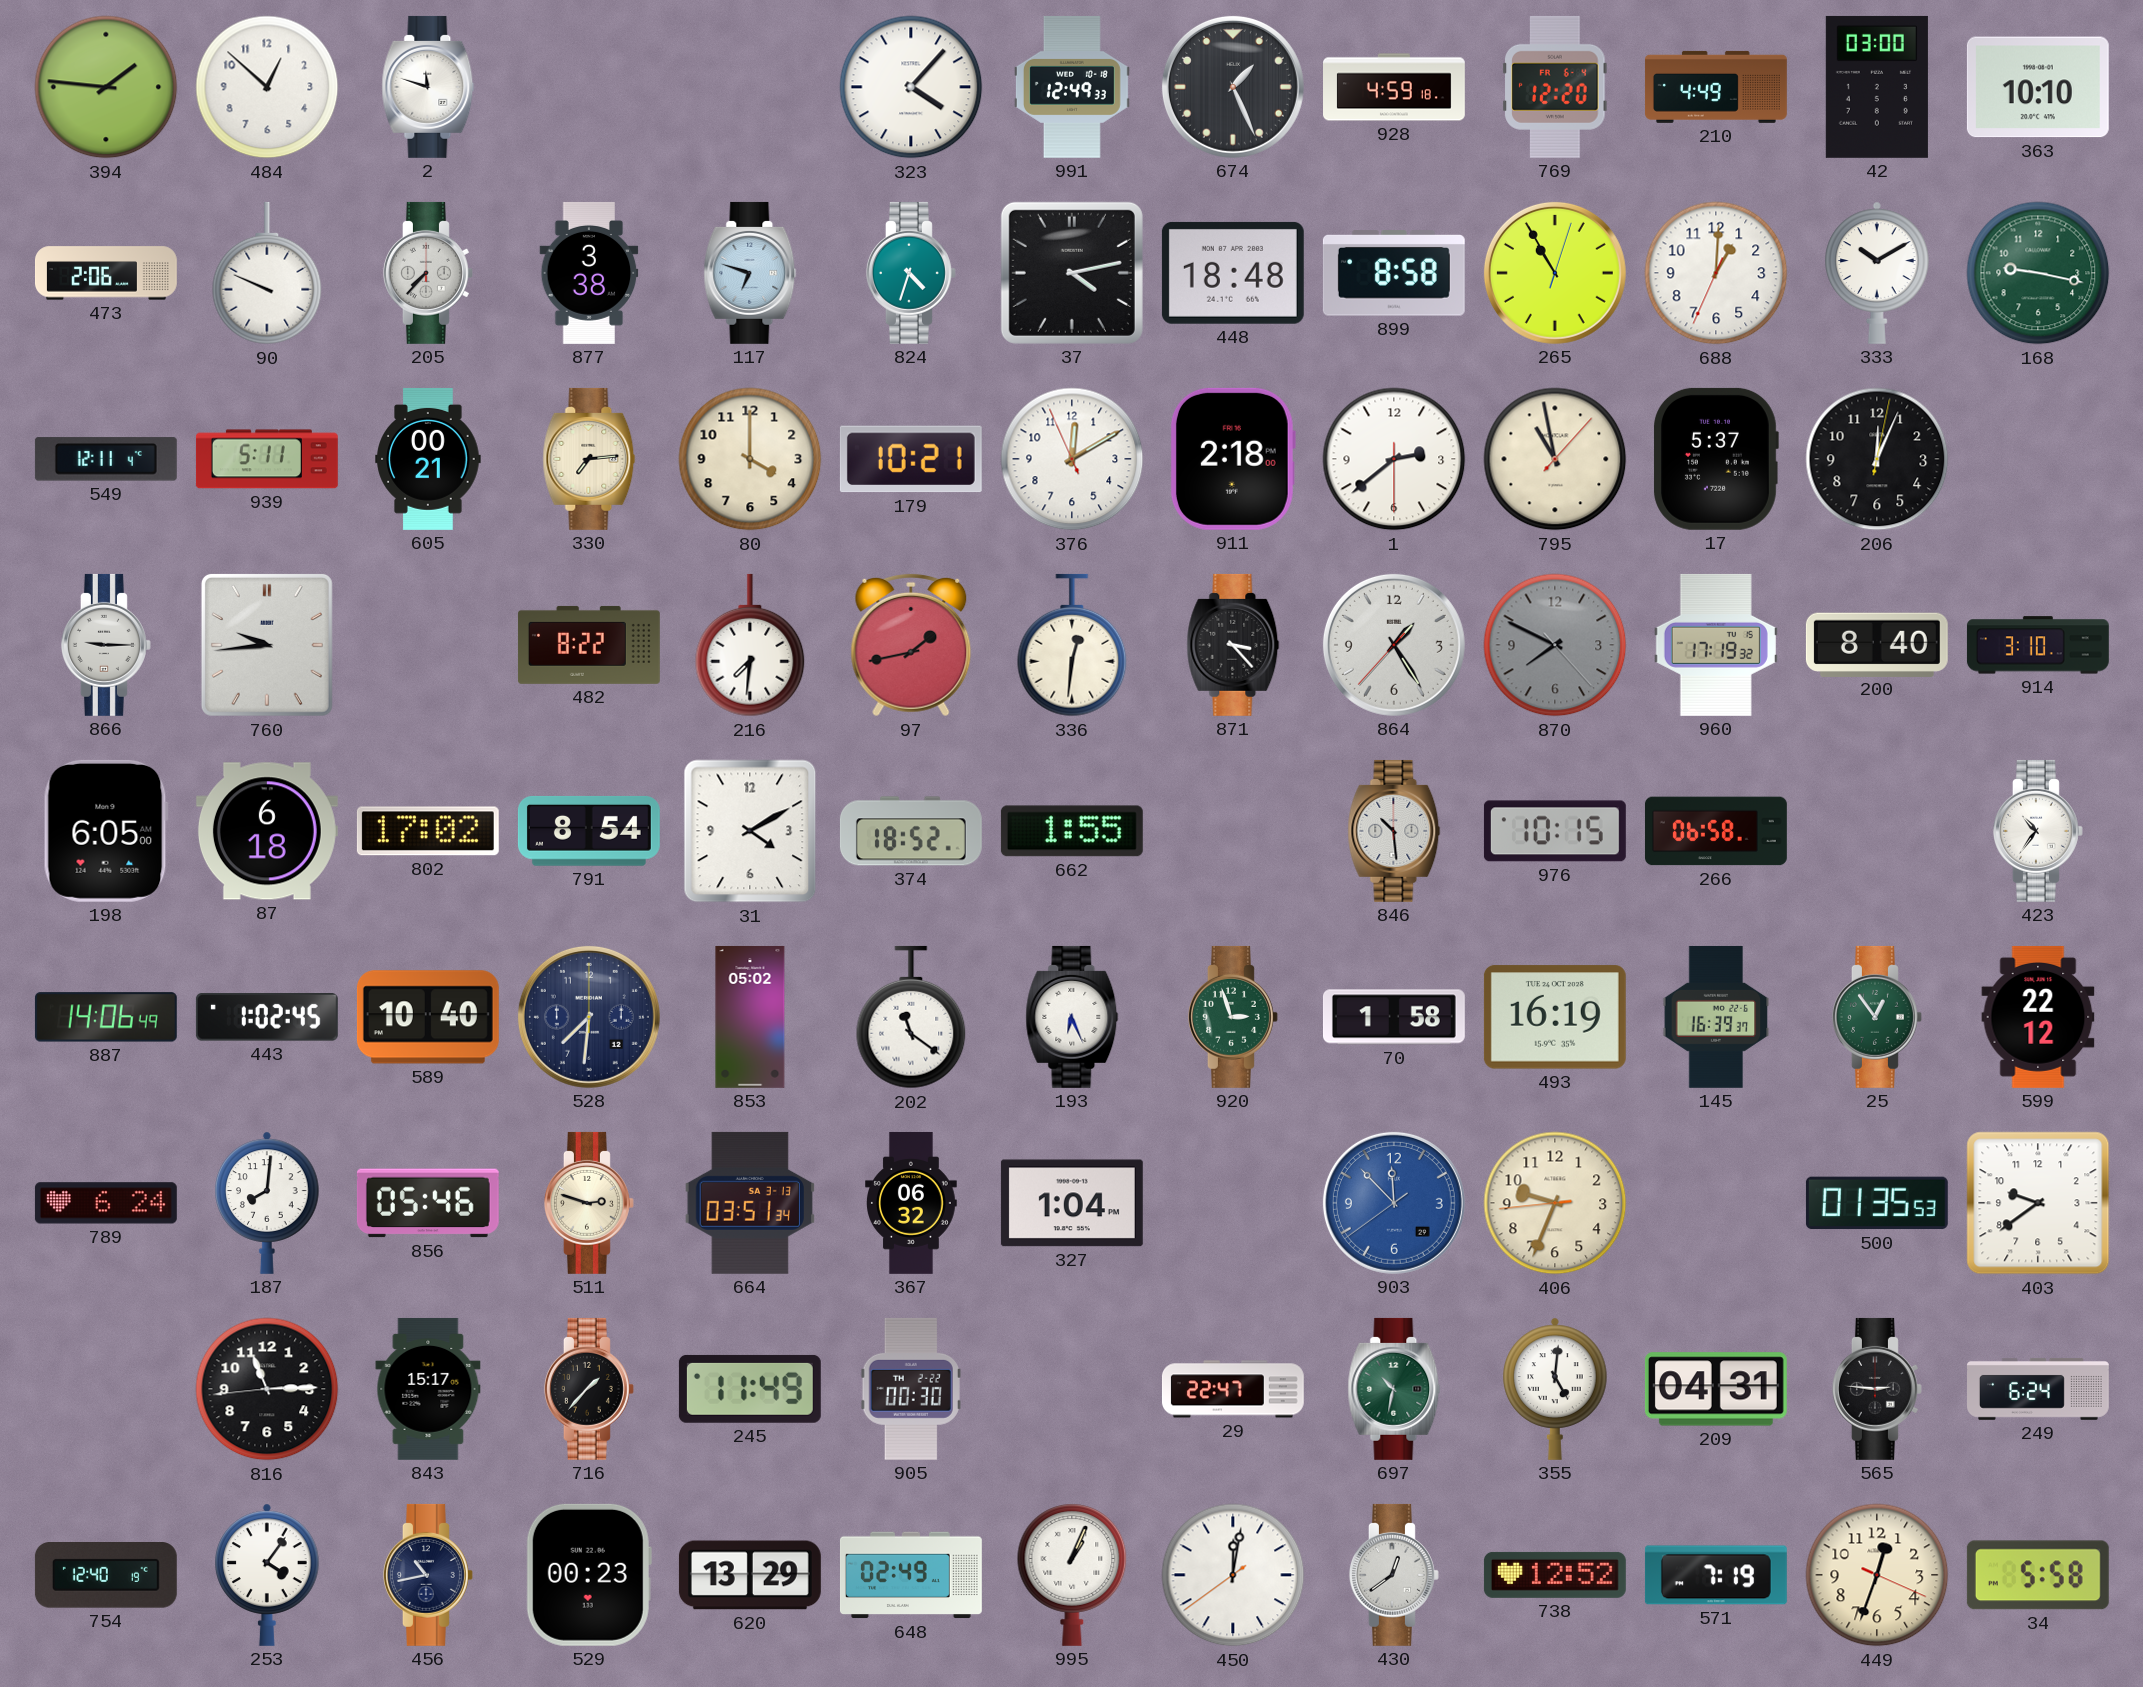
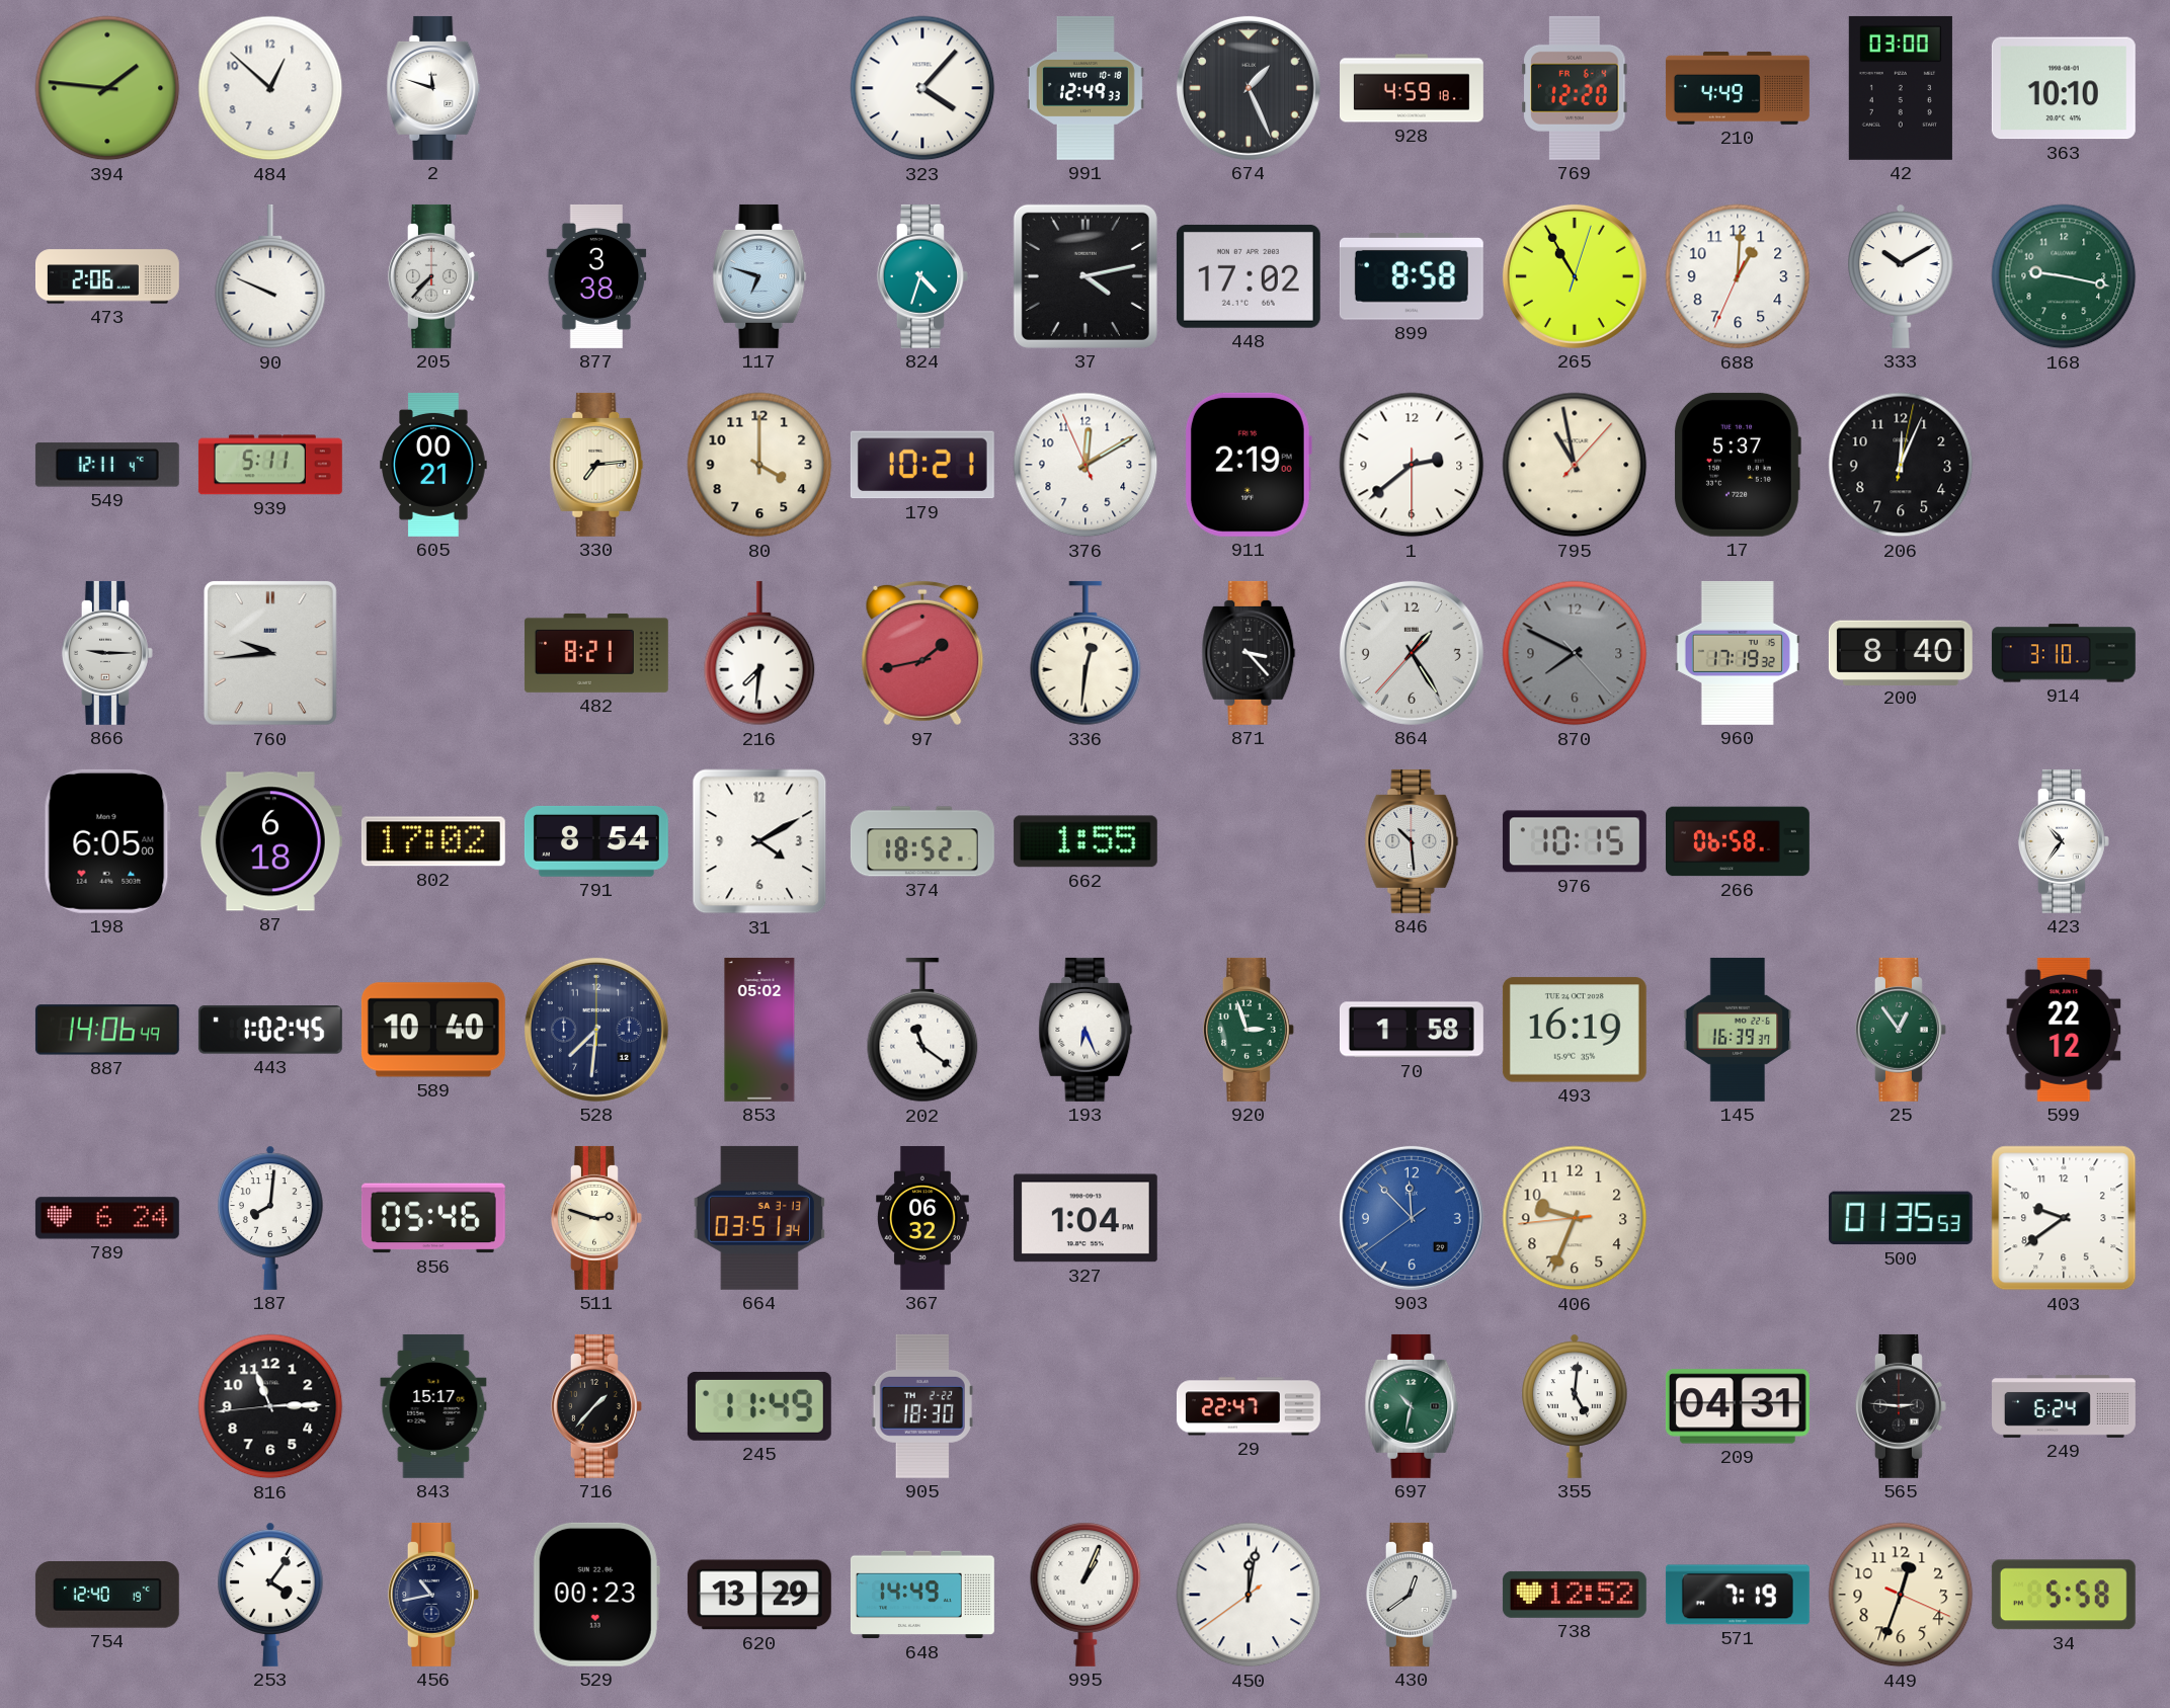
448: 18:48 -> 17:02 (1249, 276)
911: 2:18 -> 2:19 (1249, 465)
482: 8:22 -> 8:21 (596, 653)
905: 00:30 -> 18:30 (922, 1406)
648: 02:49 -> 14:49 (922, 1595)
